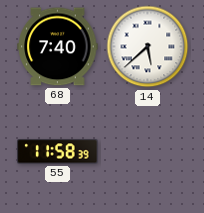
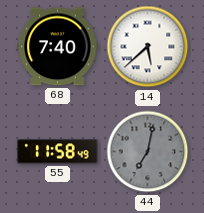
55: 11:58:39 -> 11:58:49 (58, 152)
44: none -> 7:02 (148, 152)
